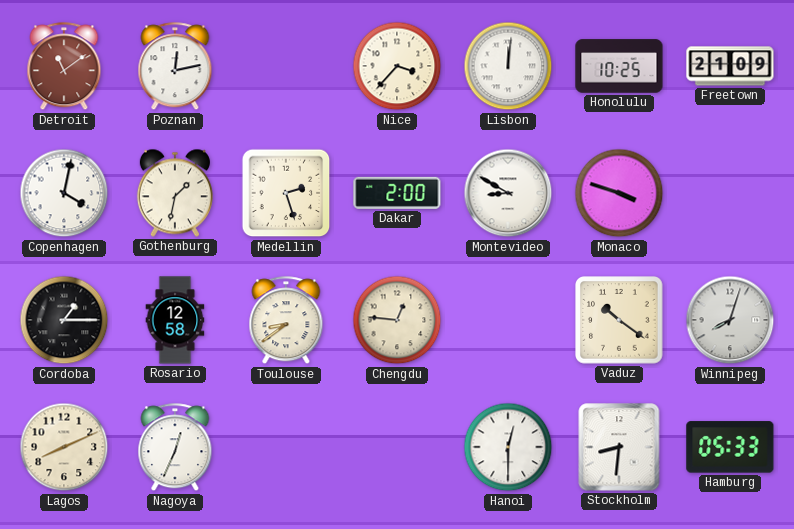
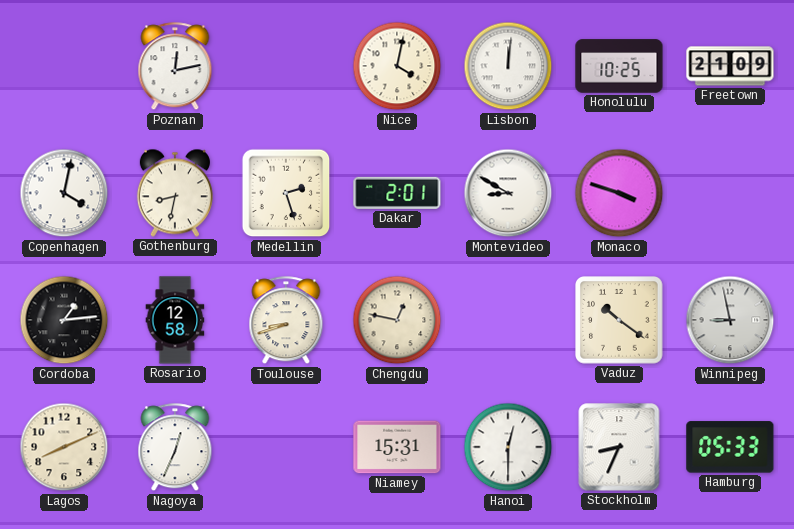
Detroit: 11:09 -> none (64, 67)
Nice: 3:37 -> 4:02 (397, 66)
Gothenburg: 1:32 -> 8:32 (175, 193)
Dakar: 2:00 -> 2:01 (397, 193)
Cordoba: 1:15 -> 1:14 (64, 320)
Toulouse: 8:39 -> 8:42 (286, 321)
Chengdu: 12:46 -> 12:47 (397, 320)
Winnipeg: 8:03 -> 8:58 (730, 320)
Niamey: none -> 15:31 (397, 447)
Stockholm: 8:31 -> 8:34 (619, 447)
